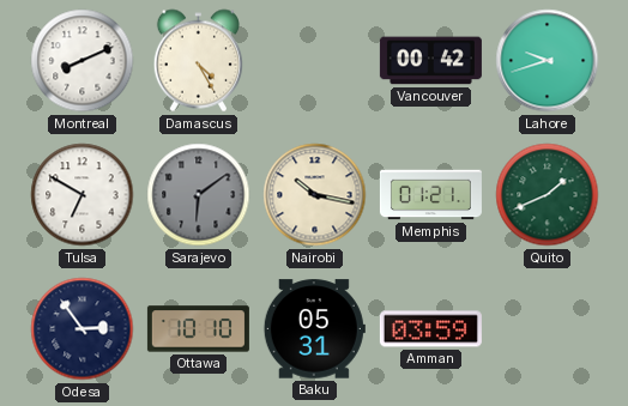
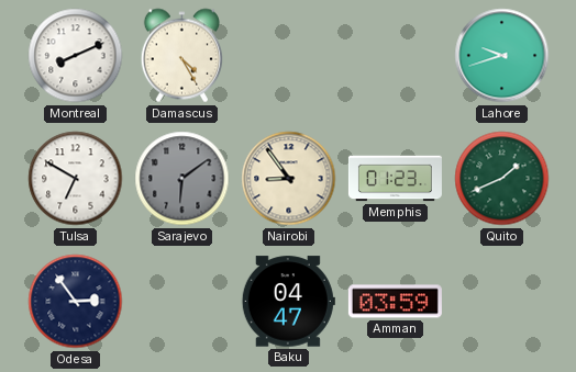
Vancouver: 00:42 -> none (430, 61)
Nairobi: 10:17 -> 8:54 (289, 179)
Memphis: 01:21 -> 01:23 (395, 179)
Ottawa: 10:10 -> none (198, 329)
Baku: 05:31 -> 04:47 (288, 302)
